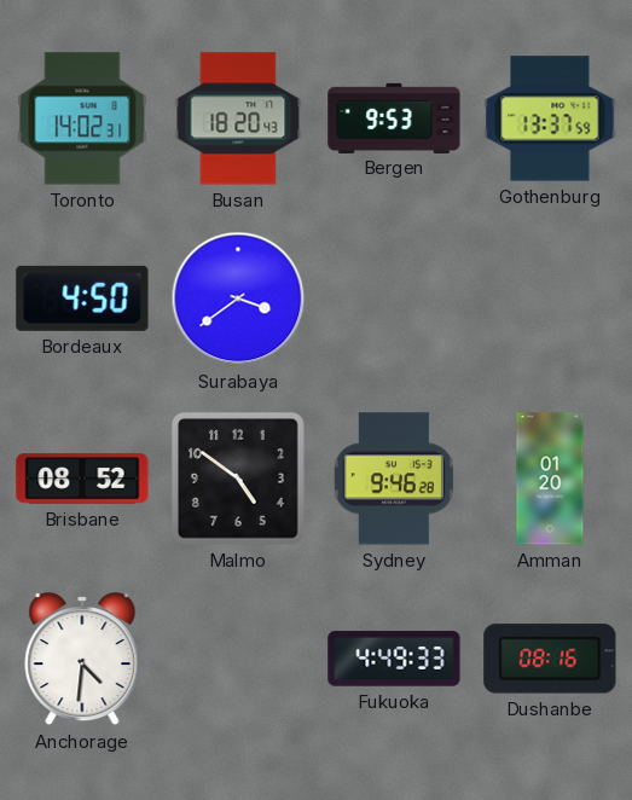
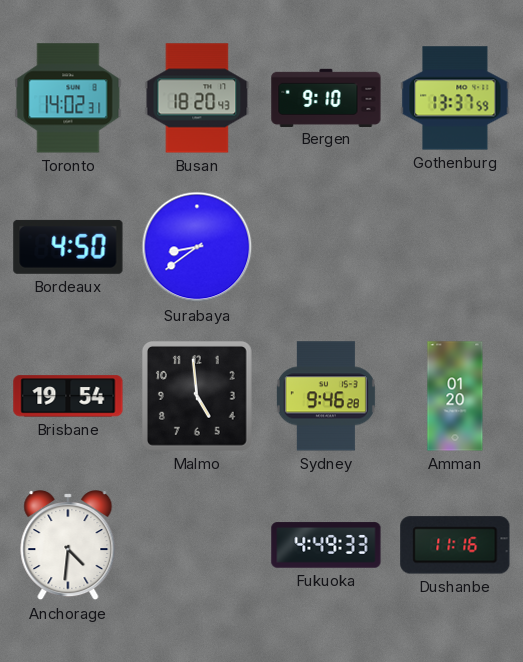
Bergen: 9:53 -> 9:10 (326, 97)
Surabaya: 3:39 -> 8:39 (197, 247)
Brisbane: 08:52 -> 19:54 (68, 396)
Malmo: 4:51 -> 4:59 (197, 396)
Dushanbe: 08:16 -> 11:16 (455, 545)
